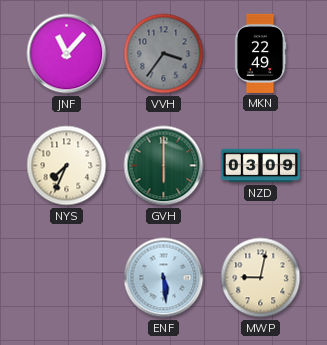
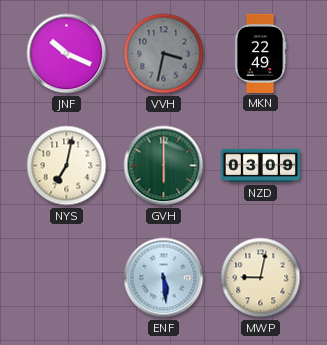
JNF: 11:07 -> 10:19 (67, 54)
VVH: 3:36 -> 3:32 (164, 54)
NYS: 7:34 -> 7:02 (67, 166)
